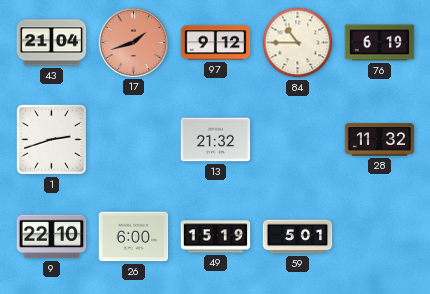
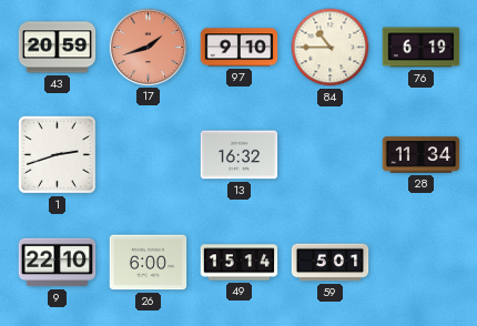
43: 21:04 -> 20:59 (58, 48)
97: 9:12 -> 9:10 (240, 48)
13: 21:32 -> 16:32 (240, 155)
28: 11:32 -> 11:34 (422, 155)
49: 15:19 -> 15:14 (240, 263)
